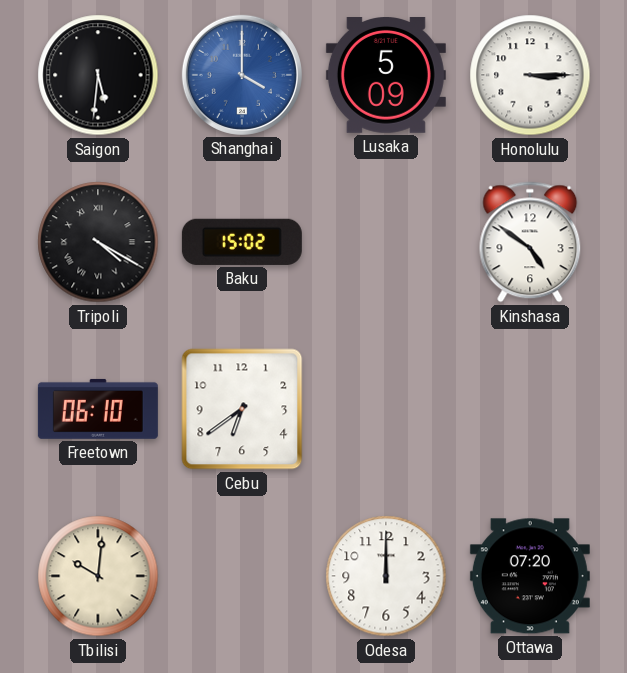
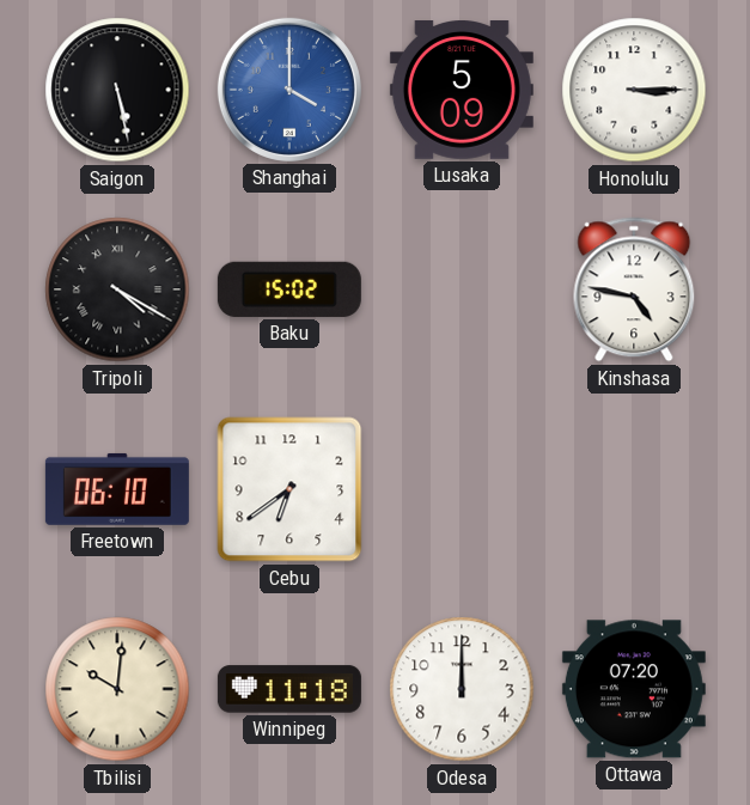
Saigon: 5:31 -> 5:28 (117, 90)
Kinshasa: 4:51 -> 4:47 (634, 289)
Winnipeg: none -> 11:18 (289, 689)
